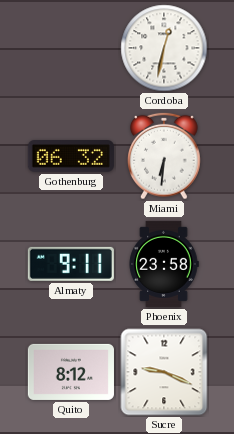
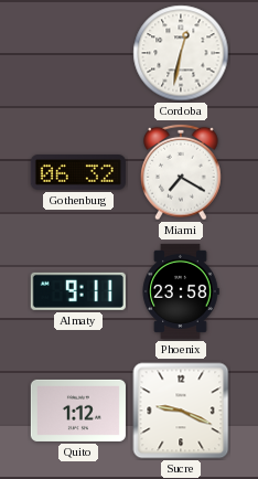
Miami: 6:31 -> 7:20 (182, 172)
Quito: 8:12 -> 1:12 (78, 411)
